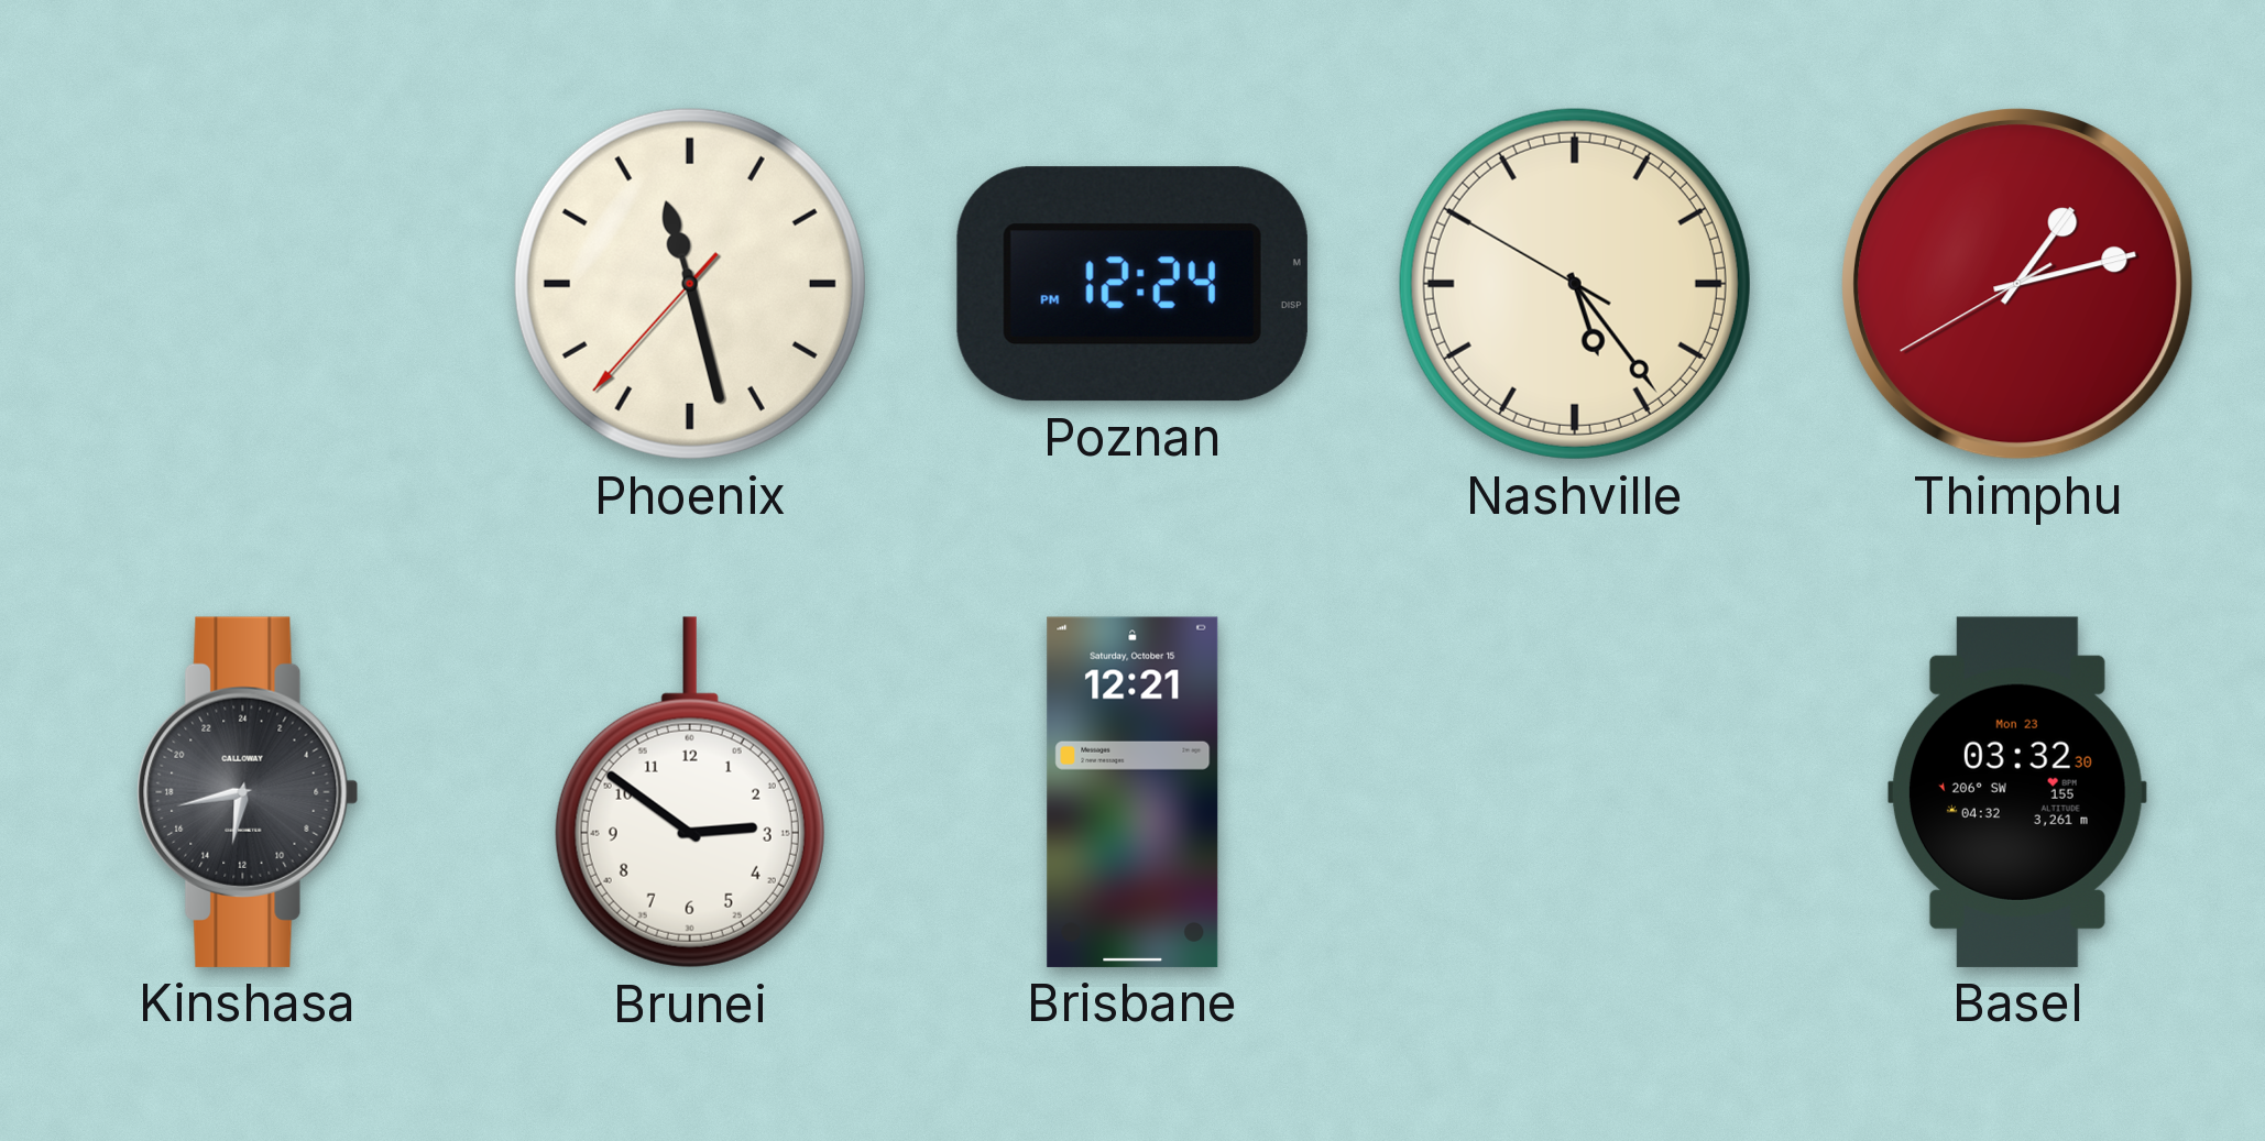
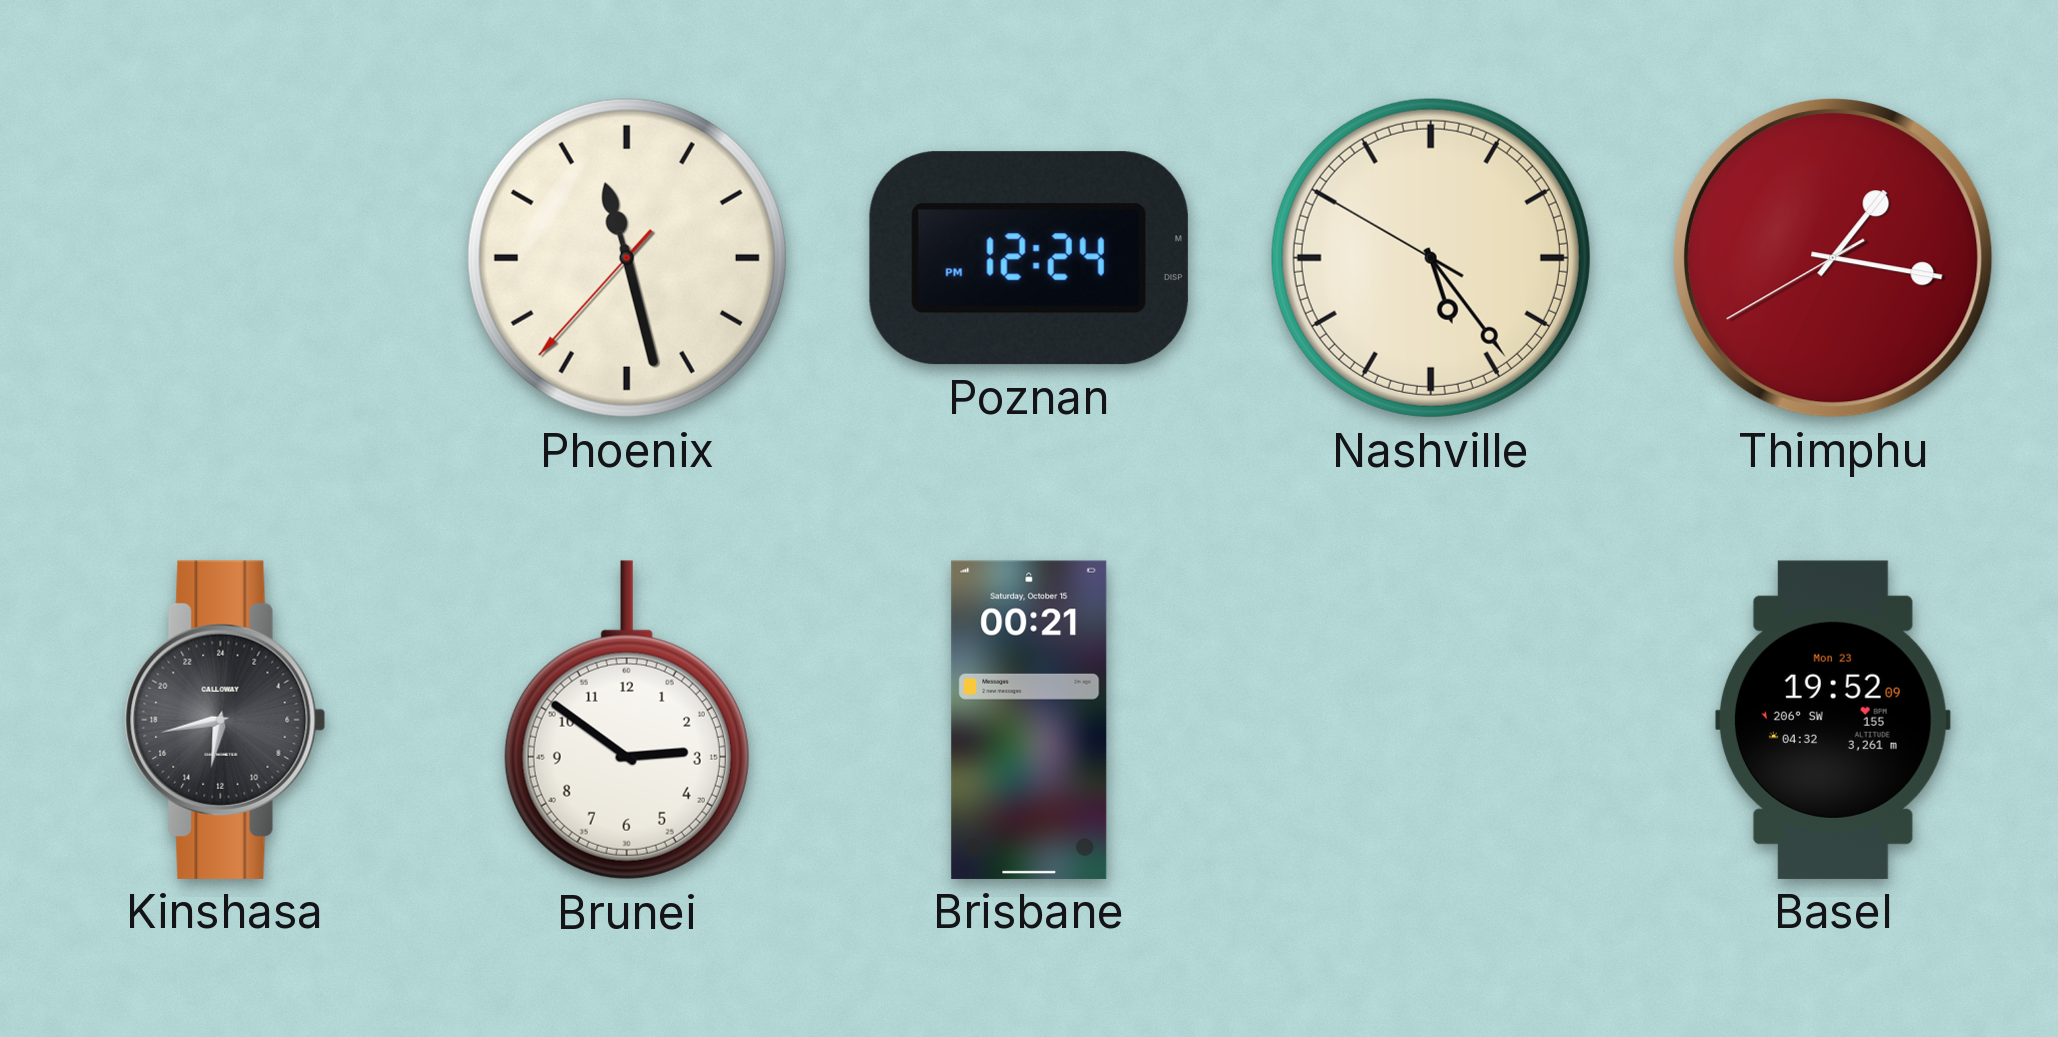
Thimphu: 1:12 -> 1:16 (1833, 258)
Brisbane: 12:21 -> 00:21 (1029, 720)
Basel: 03:32 -> 19:52 (1833, 720)
